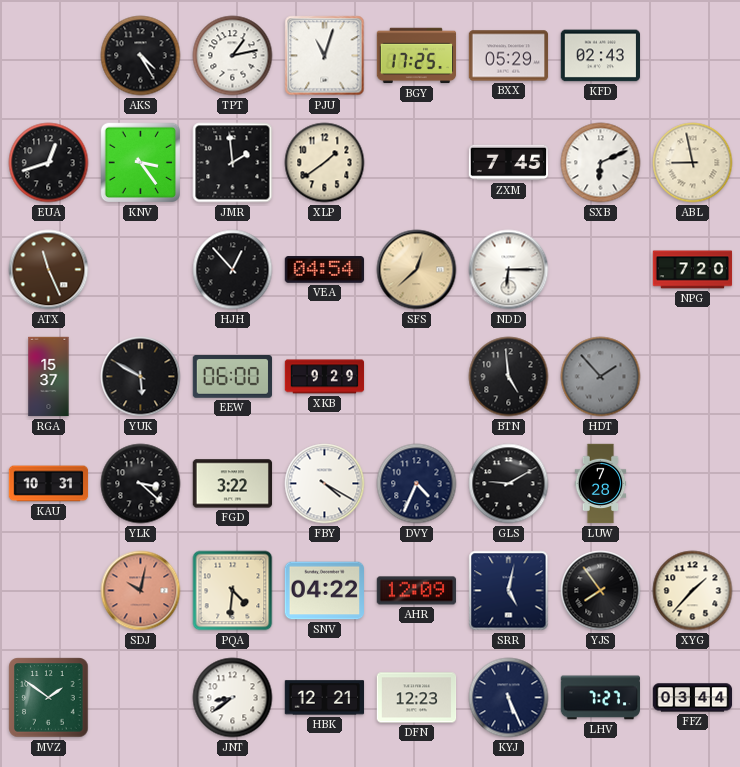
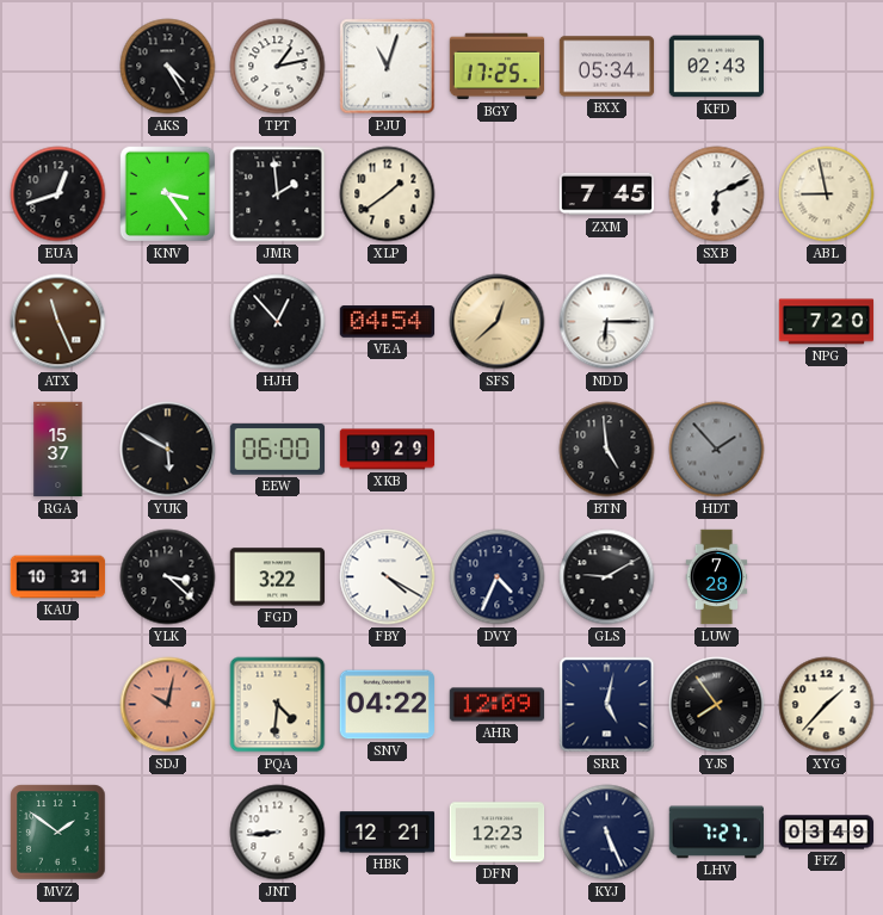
BXX: 05:29 -> 05:34 (607, 67)
JNT: 8:39 -> 8:44 (278, 833)
FFZ: 03:44 -> 03:49 (827, 833)
